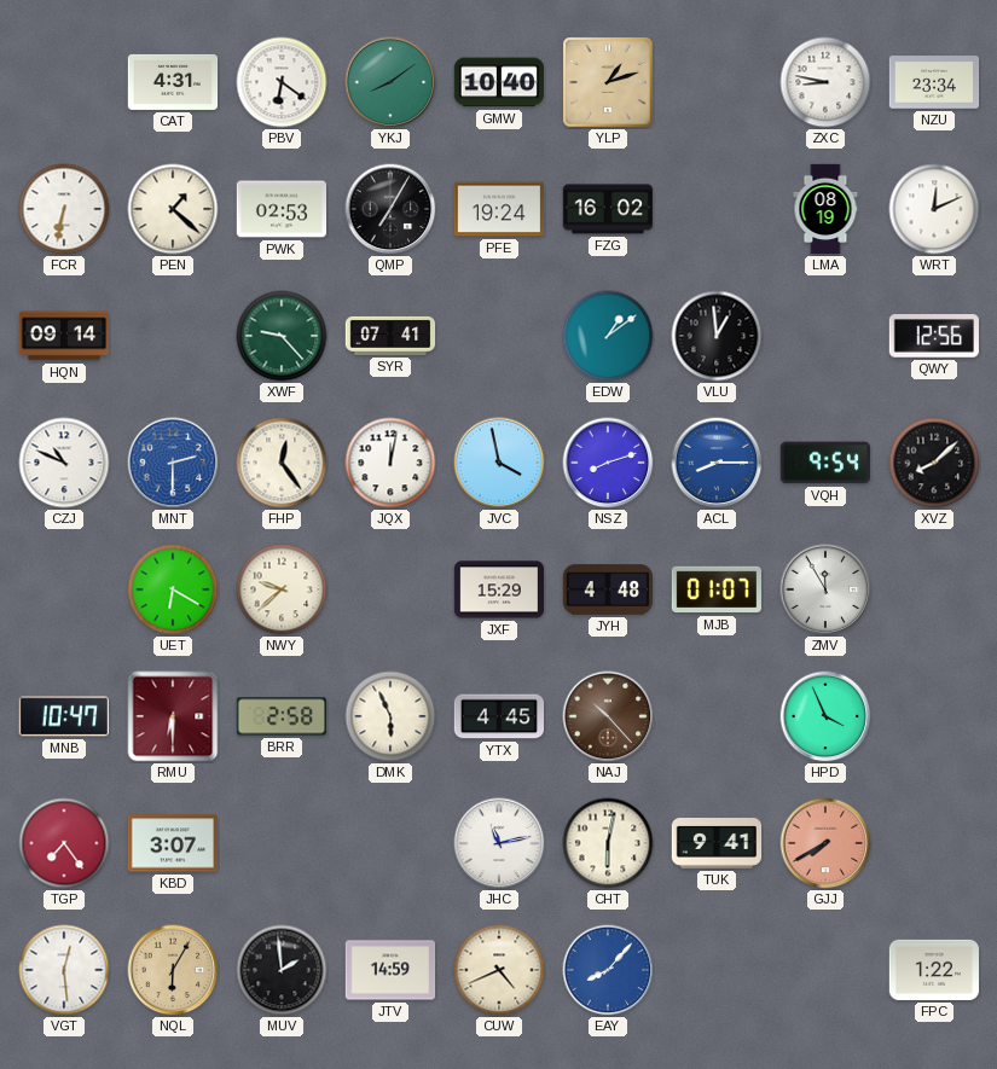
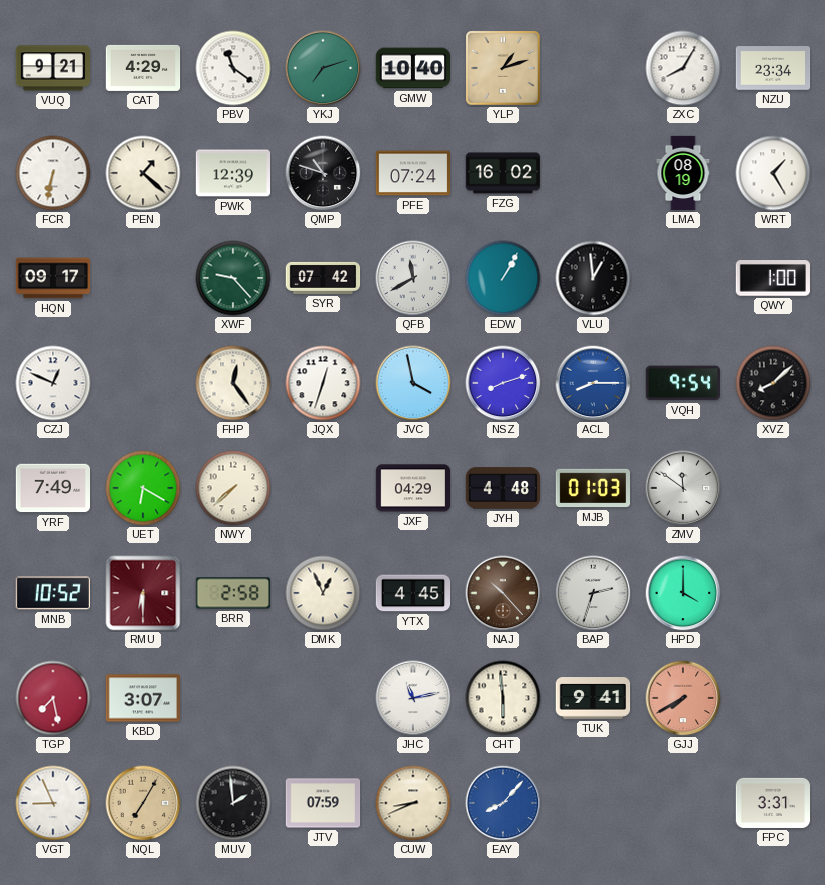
VUQ: none -> 9:21 (52, 68)
CAT: 4:31 -> 4:29 (143, 68)
PBV: 6:21 -> 11:21 (233, 68)
YKJ: 8:09 -> 7:12 (323, 68)
ZXC: 8:47 -> 8:05 (683, 68)
PWK: 02:53 -> 12:39 (232, 173)
QMP: 7:05 -> 10:48 (323, 173)
PFE: 19:24 -> 07:24 (413, 173)
WRT: 12:11 -> 1:25 (773, 173)
HQN: 09:14 -> 09:17 (53, 278)
SYR: 07:41 -> 07:42 (323, 278)
QFB: none -> 11:40 (413, 278)
EDW: 1:09 -> 1:05 (503, 278)
QWY: 12:56 -> 1:00 (773, 279)
CZJ: 10:49 -> 12:49 (53, 383)
MNT: 2:30 -> none (173, 463)
JQX: 12:02 -> 12:33 (323, 383)
YRF: none -> 7:49 (53, 488)
NWY: 9:38 -> 7:38 (233, 488)
JXF: 15:29 -> 04:29 (413, 488)
MJB: 01:07 -> 01:03 (592, 488)
ZMV: 11:55 -> 11:51 (683, 488)
MNB: 10:47 -> 10:52 (52, 593)
DMK: 5:56 -> 12:56 (323, 593)
BAP: none -> 2:33 (593, 593)
HPD: 3:56 -> 4:00 (683, 593)
TGP: 7:24 -> 7:28 (53, 698)
CHT: 6:02 -> 5:59 (503, 698)
VGT: 12:29 -> 8:56 (53, 803)
NQL: 6:05 -> 7:05 (143, 803)
JTV: 14:59 -> 07:59 (323, 803)
CUW: 4:41 -> 8:41 (413, 803)
FPC: 1:22 -> 3:31 (773, 803)
